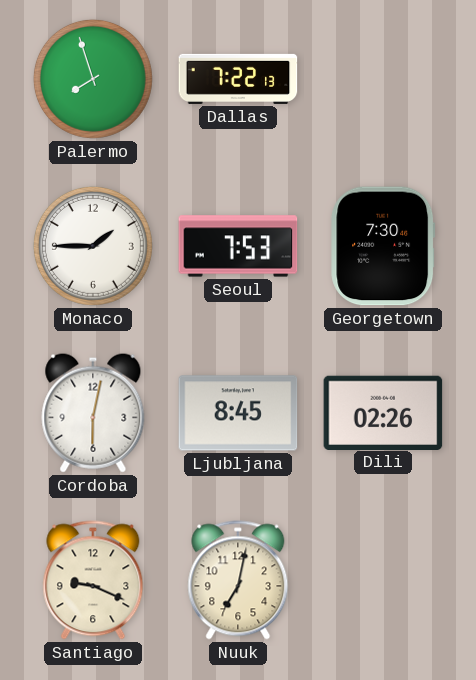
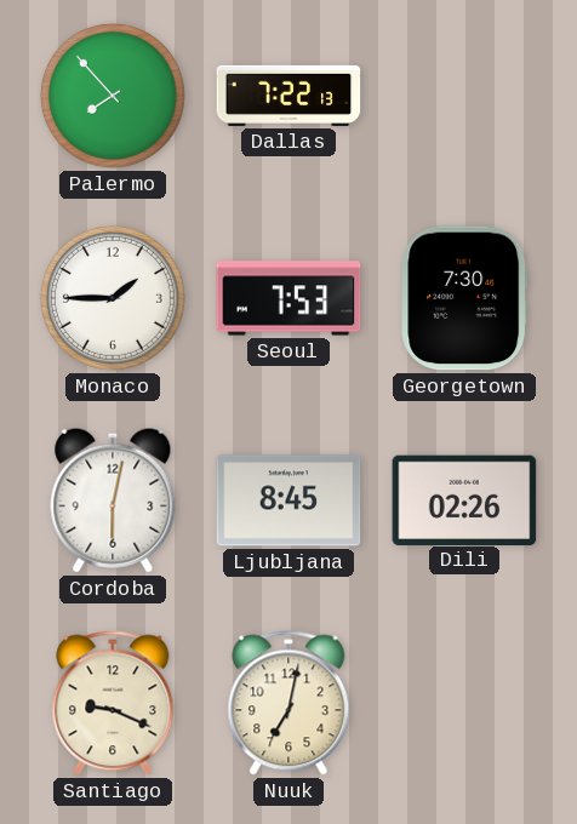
Palermo: 7:57 -> 7:53 (113, 96)
